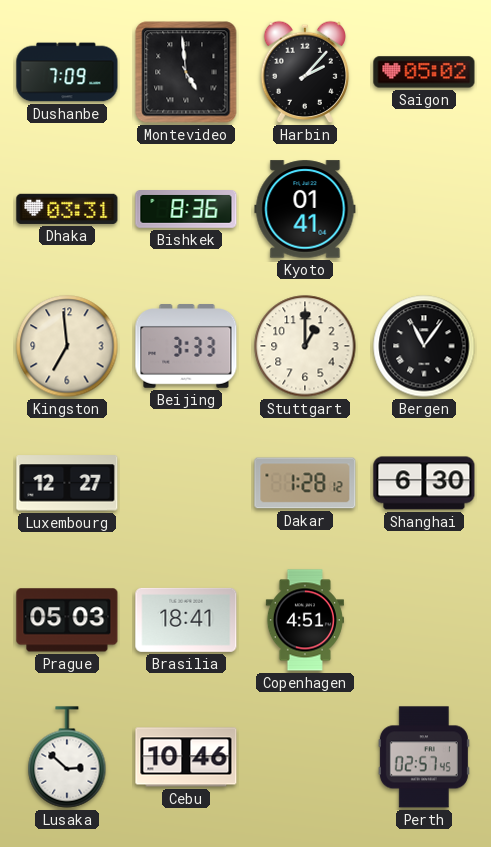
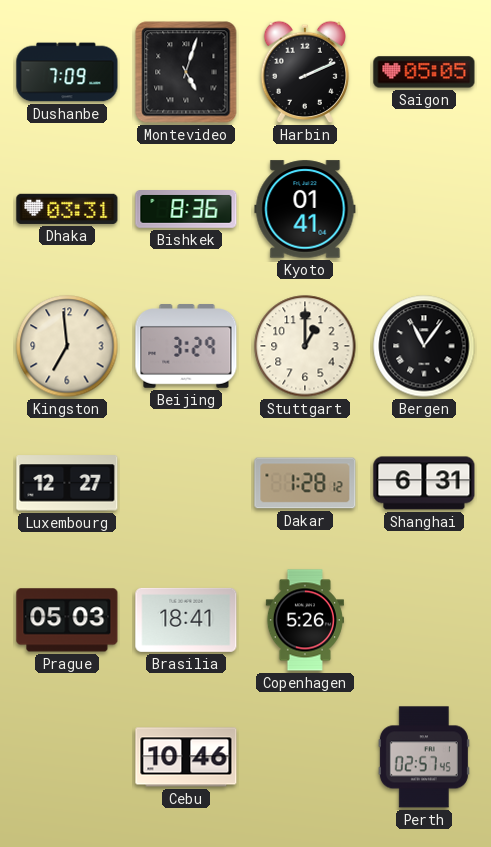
Montevideo: 4:59 -> 5:03 (186, 72)
Harbin: 2:07 -> 2:11 (304, 72)
Saigon: 05:02 -> 05:05 (424, 72)
Beijing: 3:33 -> 3:29 (186, 346)
Shanghai: 6:30 -> 6:31 (424, 483)
Copenhagen: 4:51 -> 5:26 (305, 620)
Lusaka: 2:52 -> none (67, 757)
